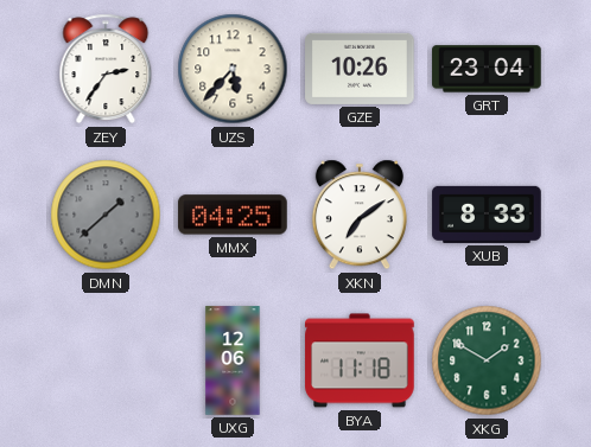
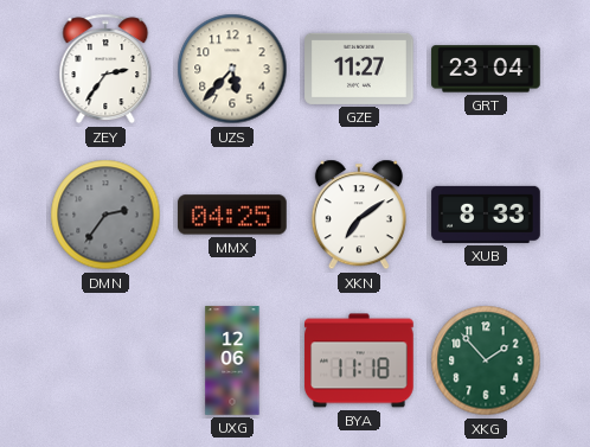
GZE: 10:26 -> 11:27 (359, 69)
DMN: 1:38 -> 2:36 (105, 215)
XKG: 1:50 -> 1:53 (486, 360)
